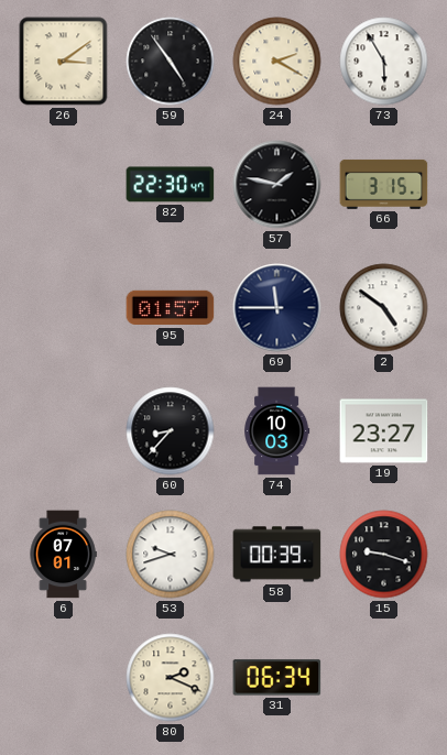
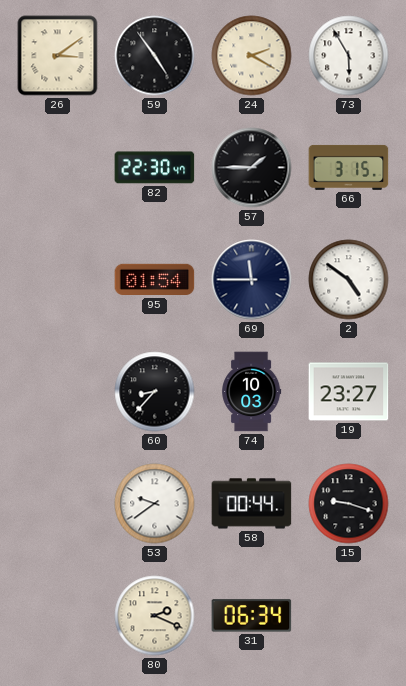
57: 1:47 -> 1:45 (252, 168)
95: 01:57 -> 01:54 (155, 280)
6: 07:01 -> none (63, 555)
53: 9:42 -> 9:39 (155, 504)
58: 00:39 -> 00:44 (252, 504)
